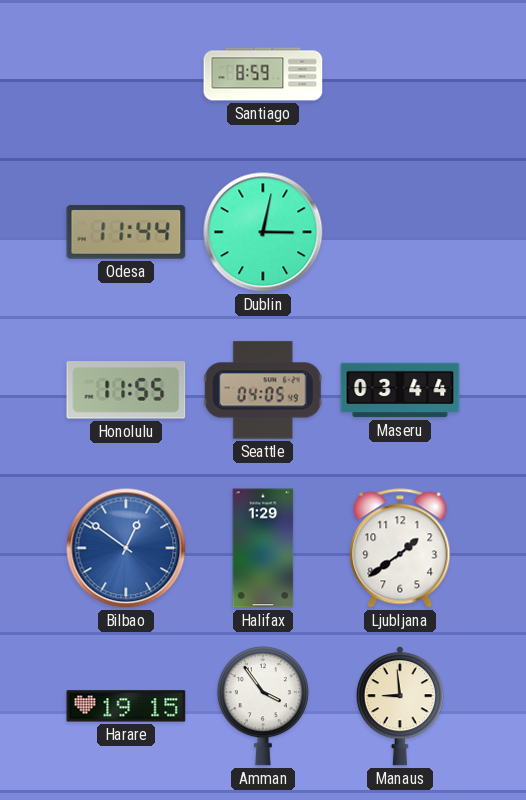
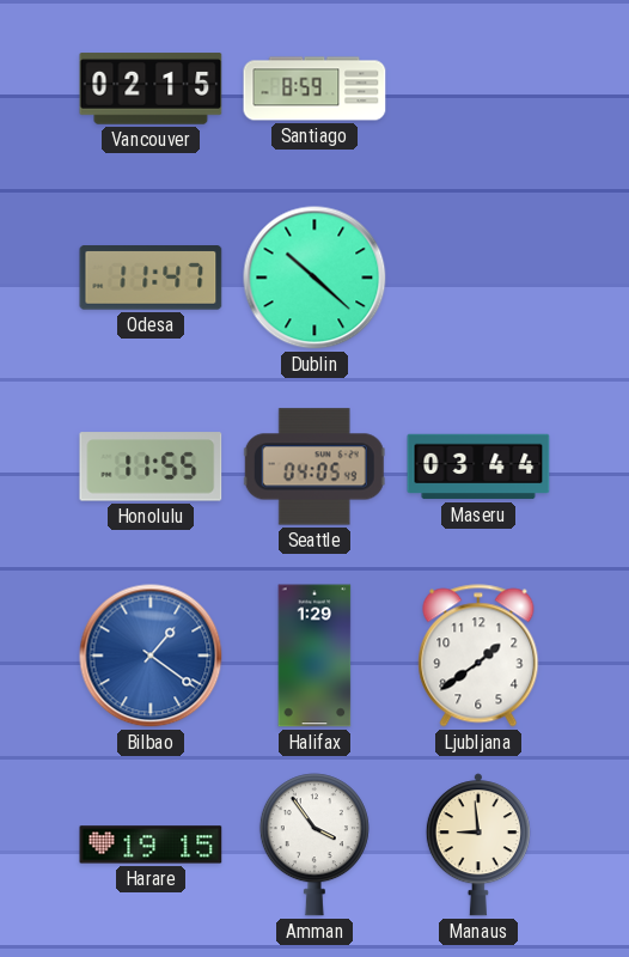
Vancouver: none -> 02:15 (151, 89)
Odesa: 11:44 -> 11:47 (151, 278)
Dublin: 3:02 -> 10:22 (314, 278)
Bilbao: 12:51 -> 1:21 (151, 656)
